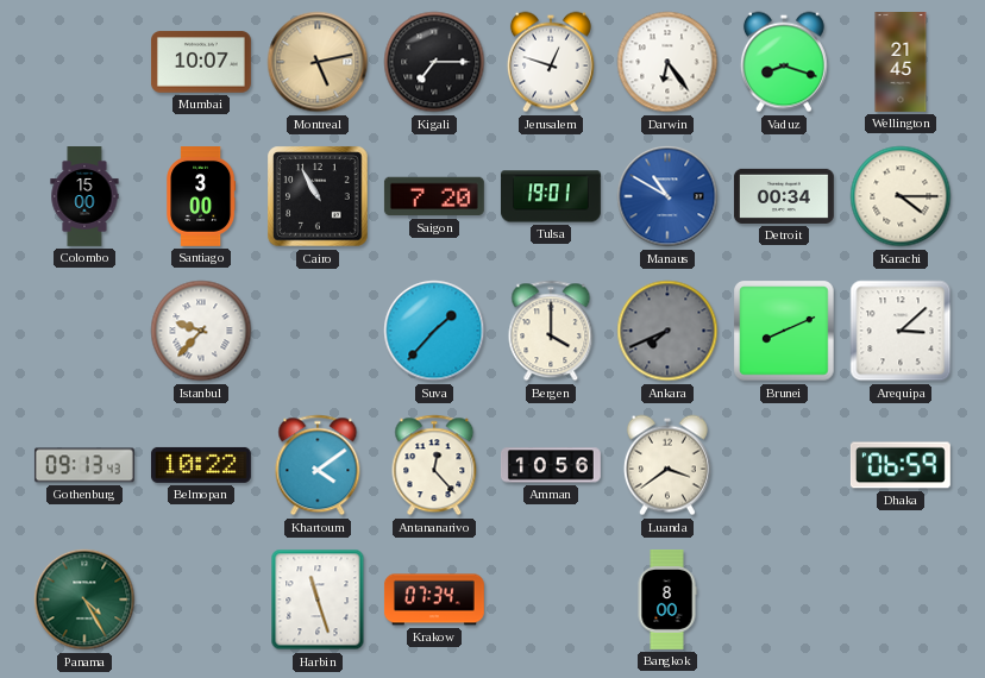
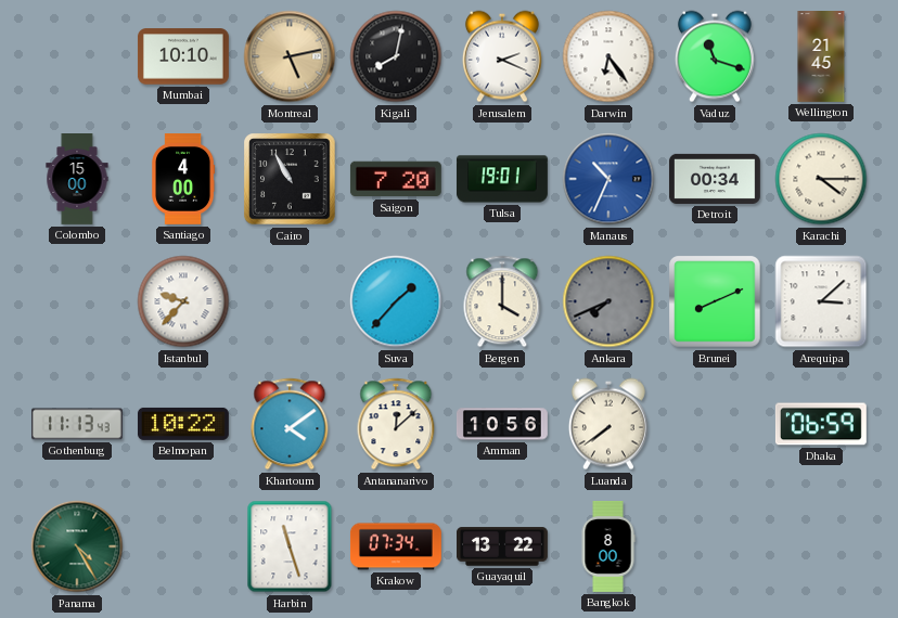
Mumbai: 10:07 -> 10:10 (183, 56)
Kigali: 7:15 -> 8:02 (396, 56)
Jerusalem: 12:48 -> 2:19 (502, 56)
Vaduz: 8:18 -> 11:18 (715, 56)
Santiago: 3:00 -> 4:00 (184, 180)
Manaus: 10:50 -> 10:34 (608, 179)
Gothenburg: 09:13 -> 11:13 (77, 424)
Antananarivo: 12:23 -> 12:08 (396, 424)
Luanda: 3:39 -> 7:39 (608, 424)
Guayaquil: none -> 13:22 (503, 546)
